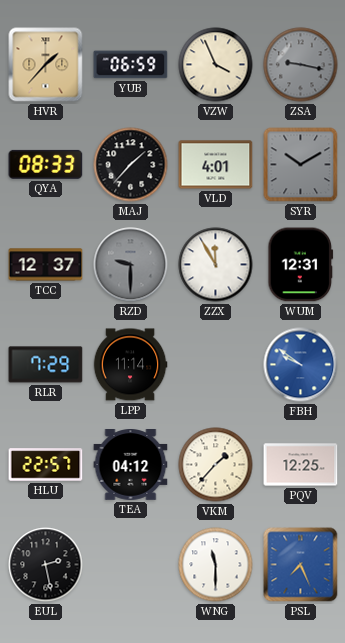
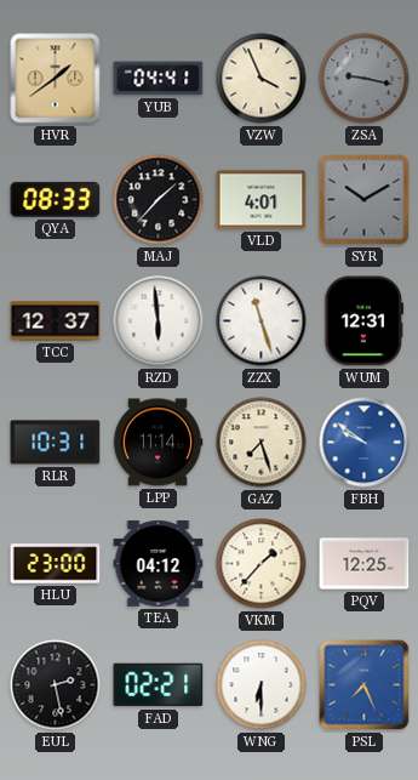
HVR: 1:37 -> 1:39 (56, 79)
YUB: 06:59 -> 04:41 (159, 79)
RZD: 9:30 -> 5:59 (159, 321)
RZD dial: grey -> white (159, 321)
ZZX: 11:55 -> 11:27 (262, 321)
RLR: 7:29 -> 10:31 (56, 443)
GAZ: none -> 7:27 (262, 443)
HLU: 22:57 -> 23:00 (56, 564)
FAD: none -> 02:21 (159, 685)
WNG: 11:30 -> 6:30 (262, 685)
